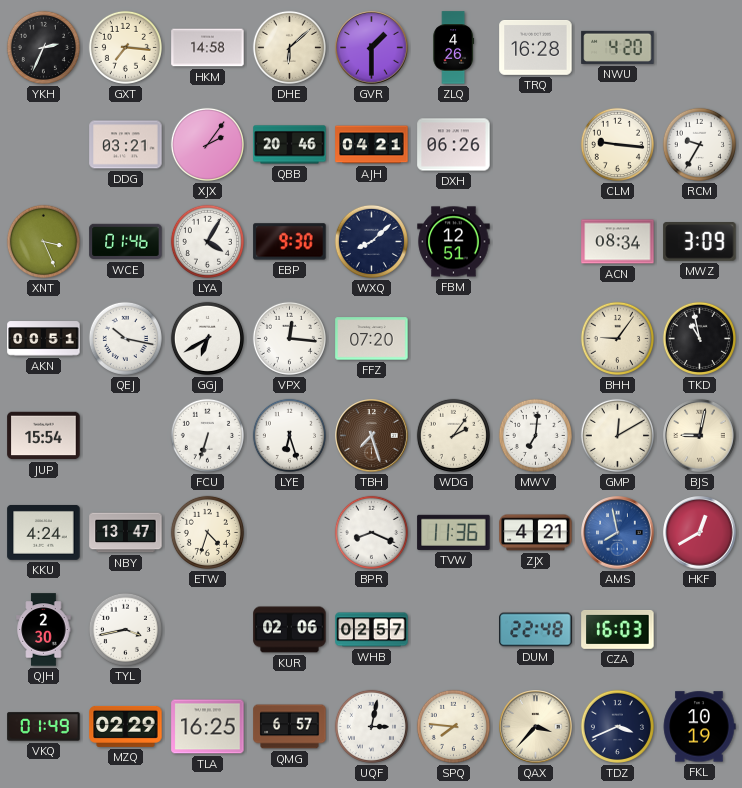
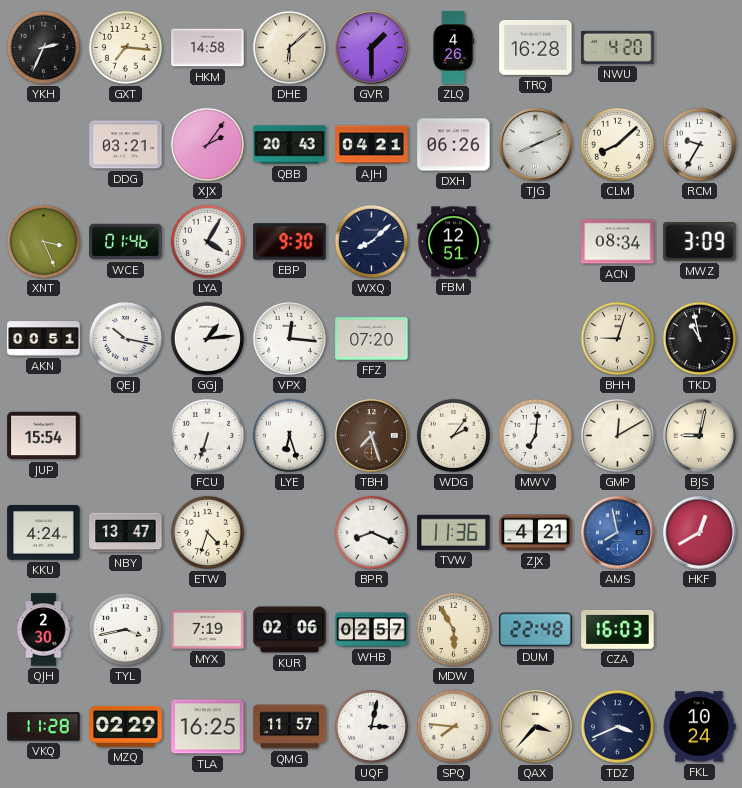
QBB: 20:46 -> 20:43 (290, 145)
TJG: none -> 8:11 (536, 145)
CLM: 9:16 -> 8:08 (617, 144)
GGJ: 6:40 -> 1:14 (207, 338)
BHH: 9:06 -> 9:03 (617, 338)
MYX: none -> 7:19 (208, 630)
MDW: none -> 5:55 (453, 629)
VKQ: 01:49 -> 11:28 (44, 727)
QMG: 6:57 -> 11:57 (290, 727)
FKL: 10:19 -> 10:24 (699, 727)
